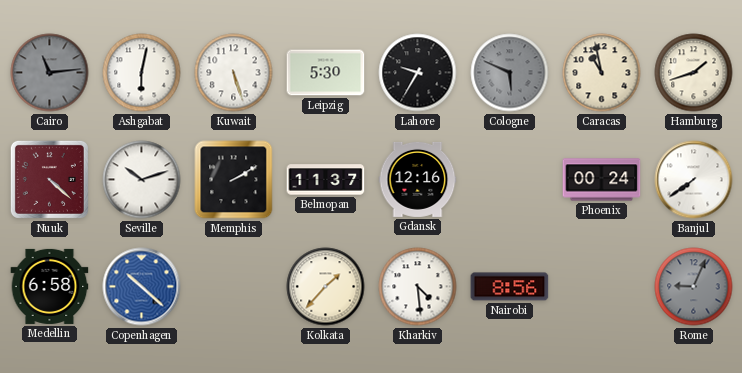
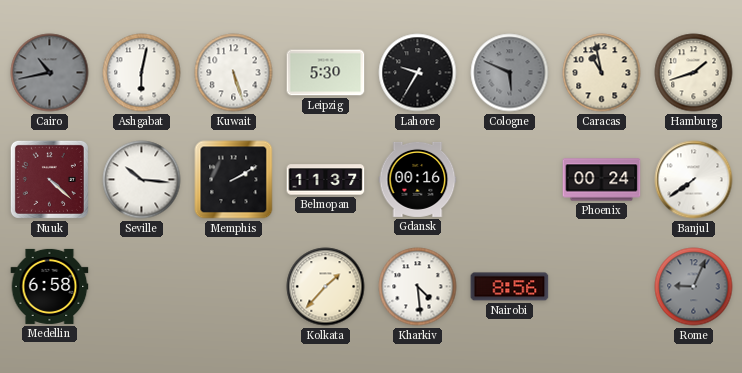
Cairo: 11:14 -> 10:43 (50, 73)
Seville: 10:12 -> 10:16 (142, 180)
Gdansk: 12:16 -> 00:16 (418, 179)
Copenhagen: 10:22 -> none (142, 287)
